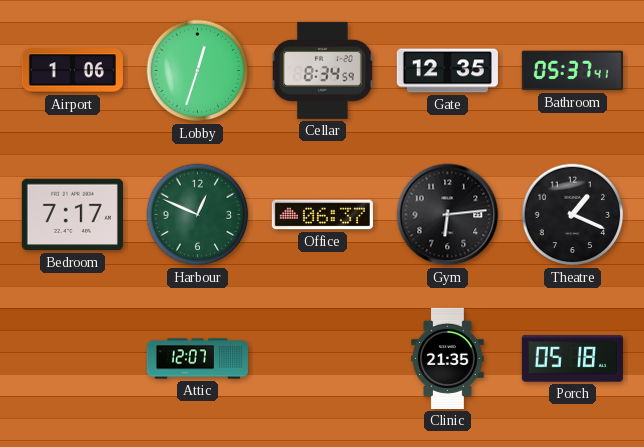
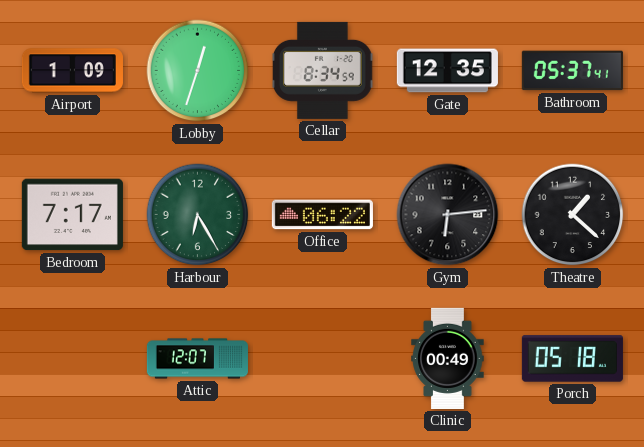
Airport: 1:06 -> 1:09 (72, 71)
Harbour: 12:49 -> 6:25 (198, 215)
Office: 06:37 -> 06:22 (322, 215)
Theatre: 1:19 -> 1:22 (573, 215)
Clinic: 21:35 -> 00:49 (448, 358)
